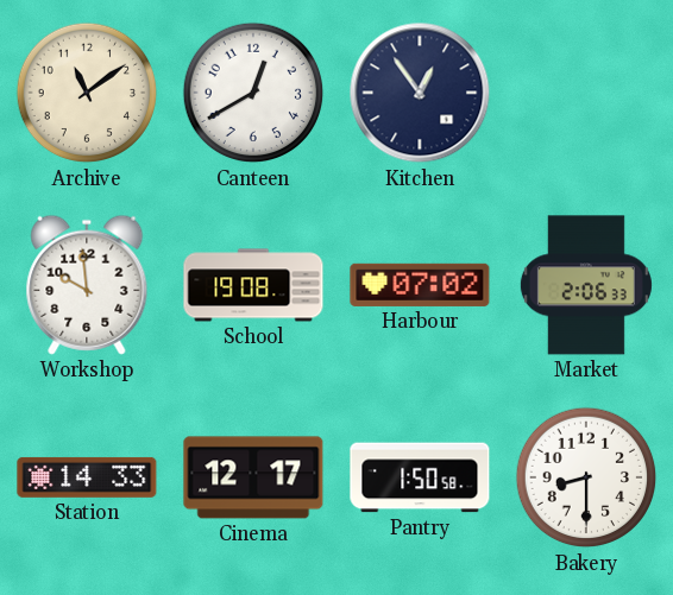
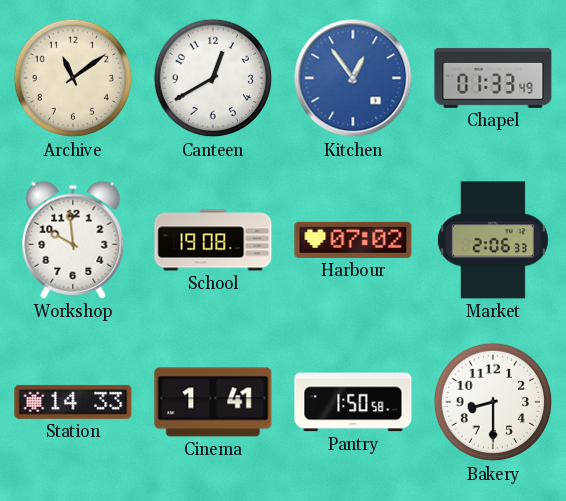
Kitchen dial: navy -> blue (353, 78)
Chapel: none -> 01:33 (493, 78)
Cinema: 12:17 -> 1:41 (213, 402)
